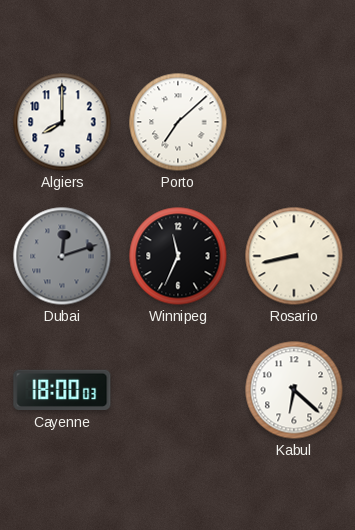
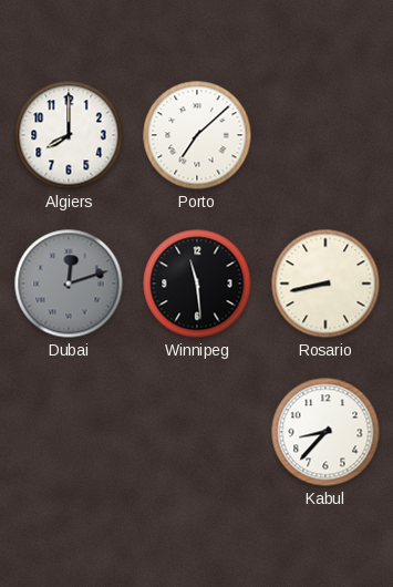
Winnipeg: 11:34 -> 11:29 (197, 284)
Cayenne: 18:00 -> none (62, 390)
Kabul: 6:22 -> 8:37 (325, 432)
